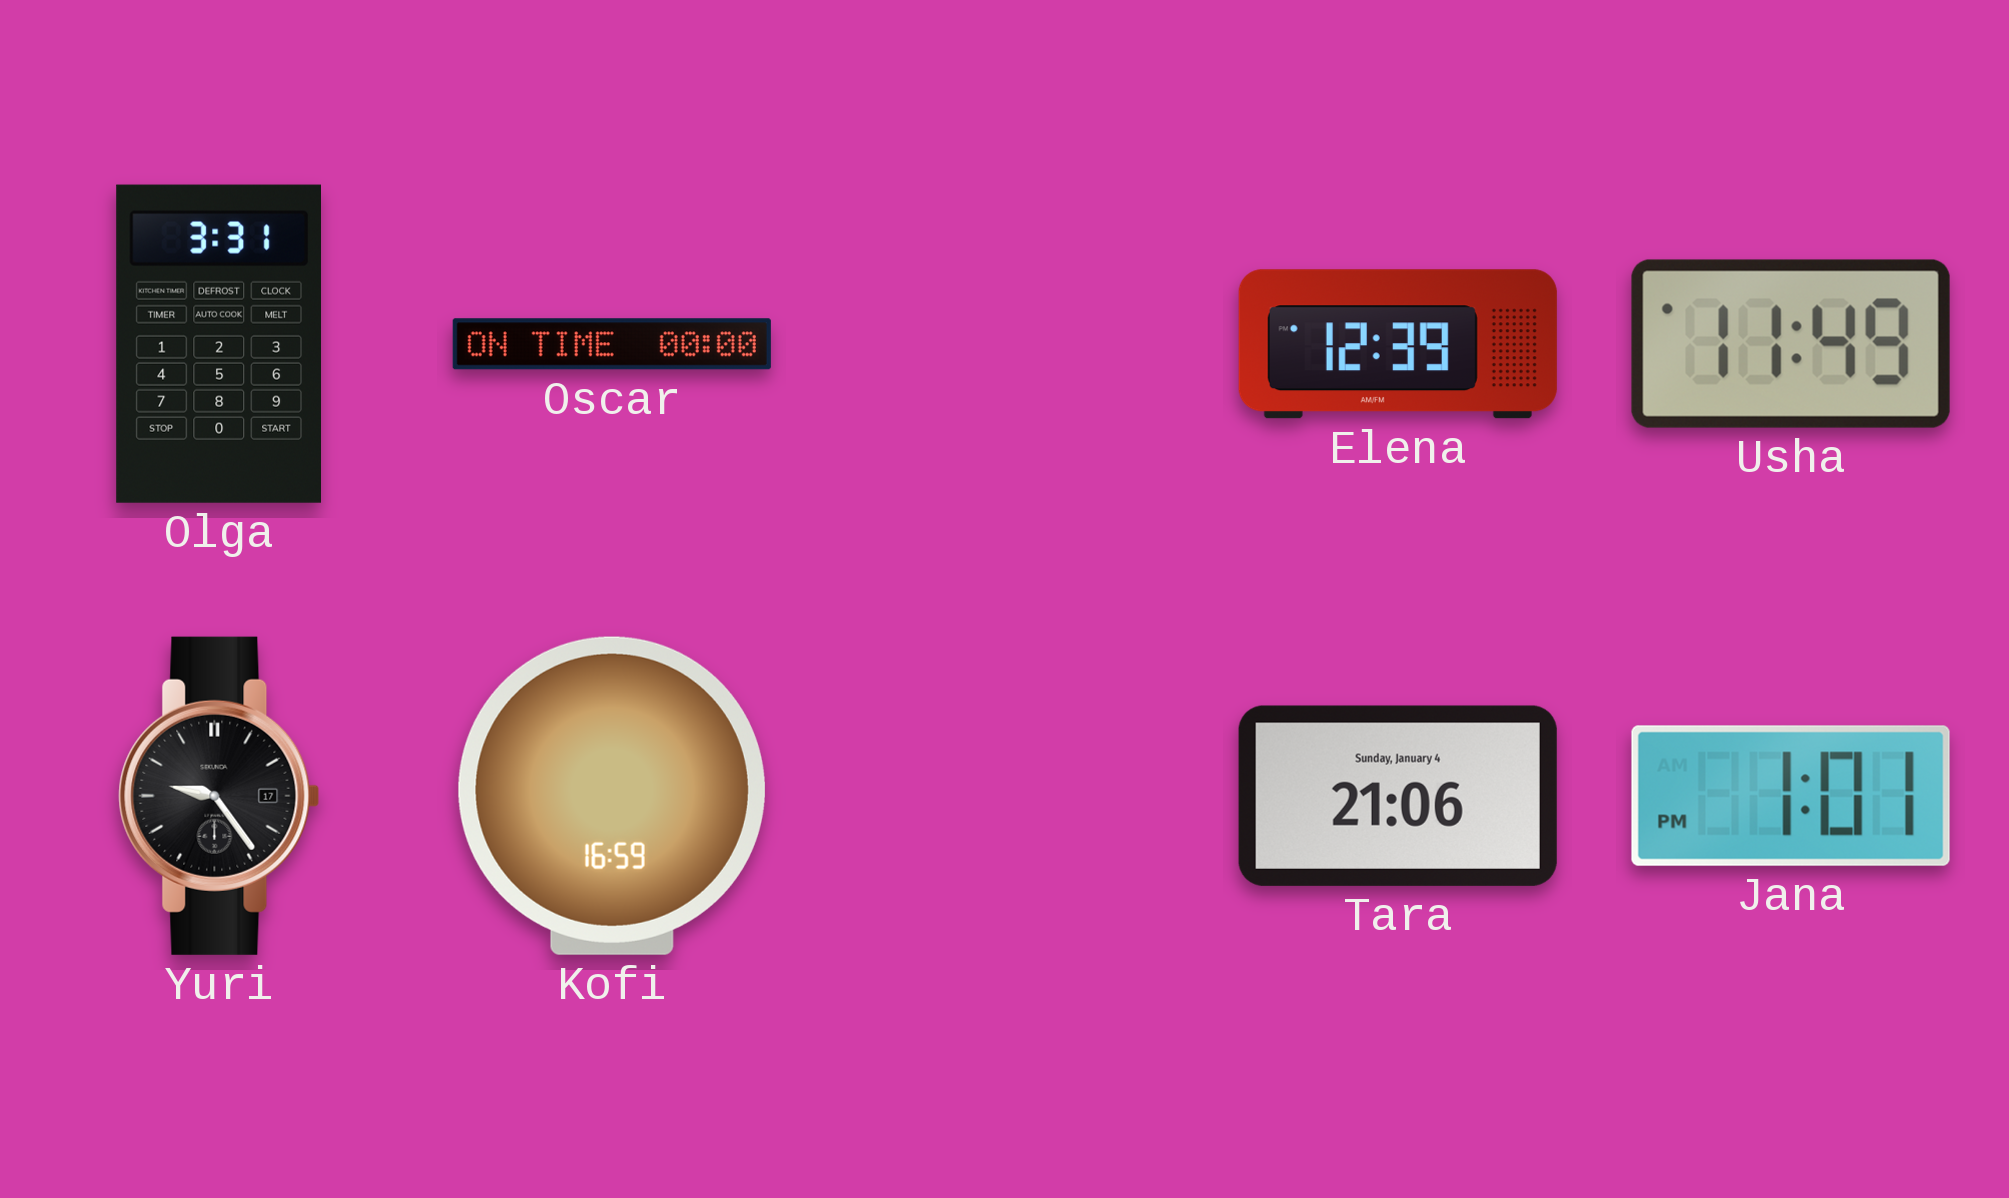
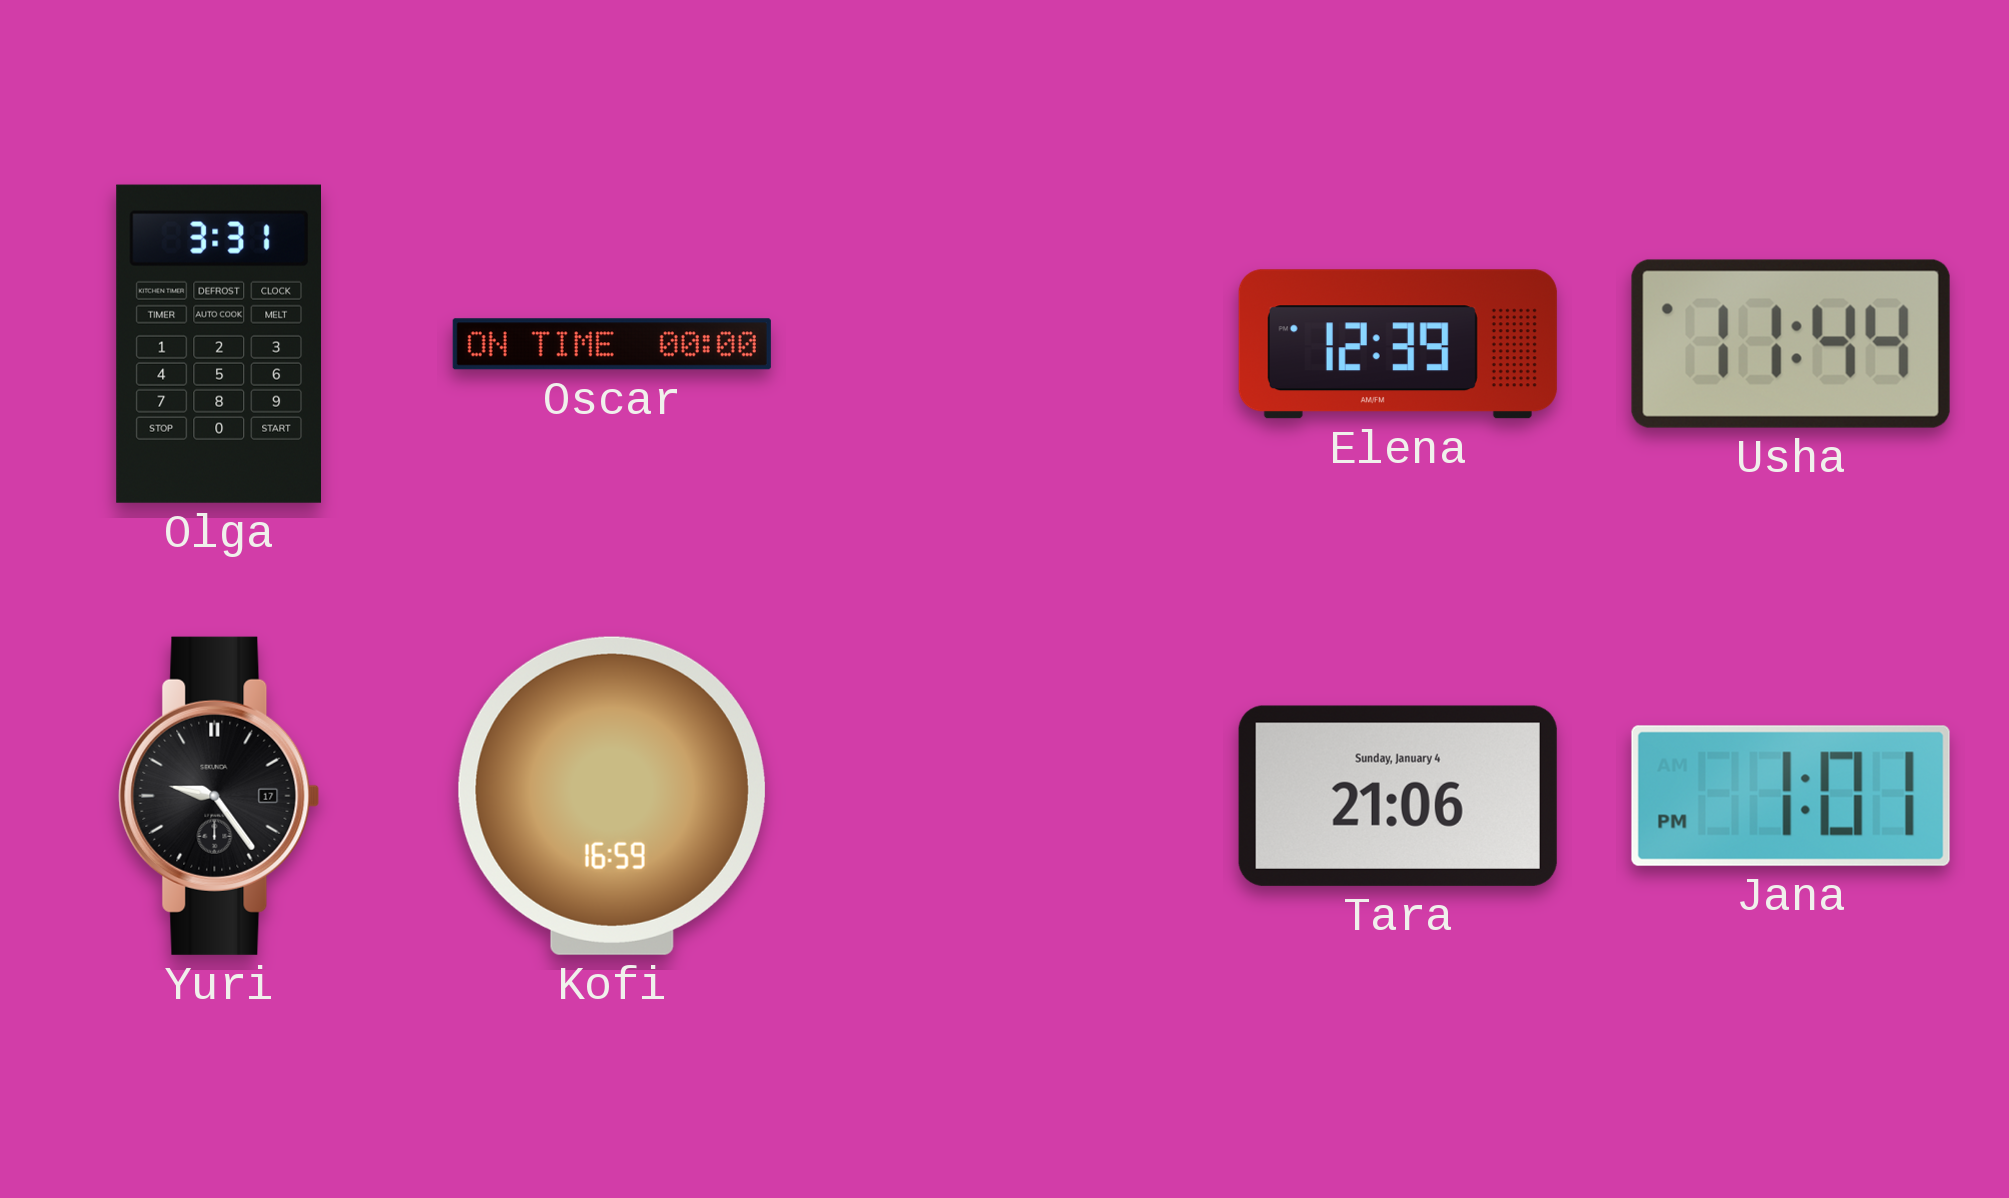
Usha: 11:49 -> 11:44 (1791, 344)
